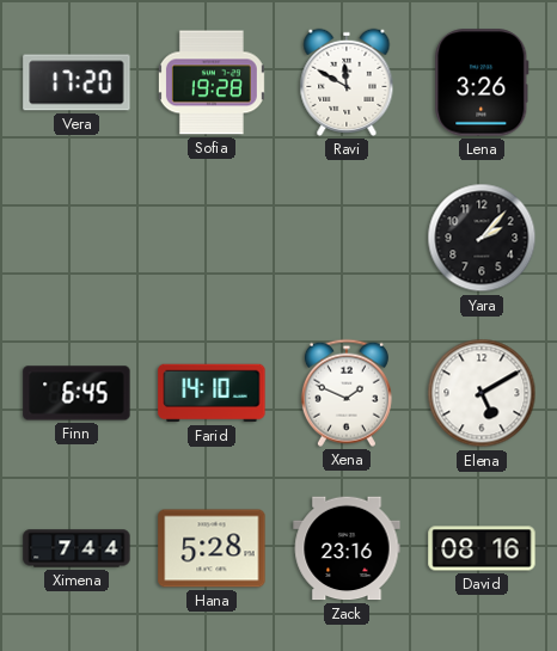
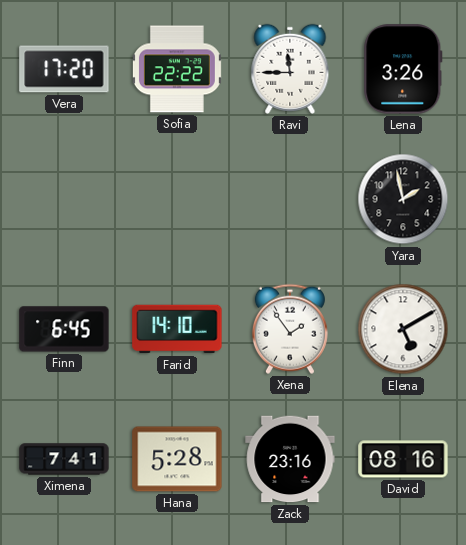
Sofia: 19:28 -> 22:22 (177, 69)
Ravi: 11:50 -> 11:45 (290, 69)
Yara: 2:07 -> 1:58 (403, 199)
Xena: 1:49 -> 1:54 (290, 329)
Ximena: 7:44 -> 7:41 (64, 459)
